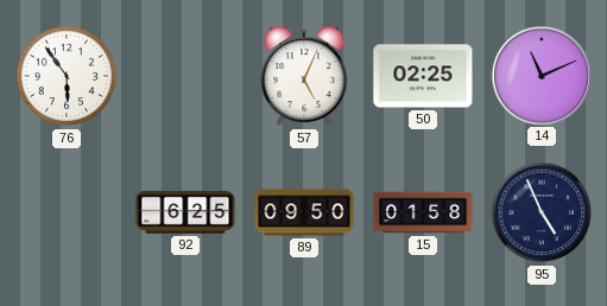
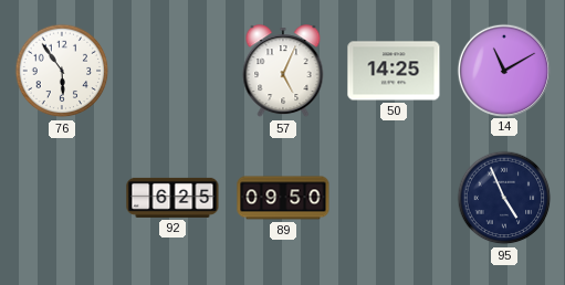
50: 02:25 -> 14:25 (394, 71)
14: 11:11 -> 11:10 (503, 70)
15: 01:58 -> none (423, 212)
